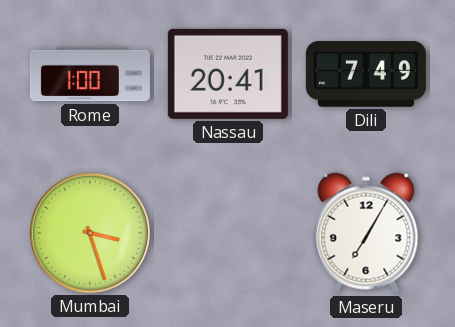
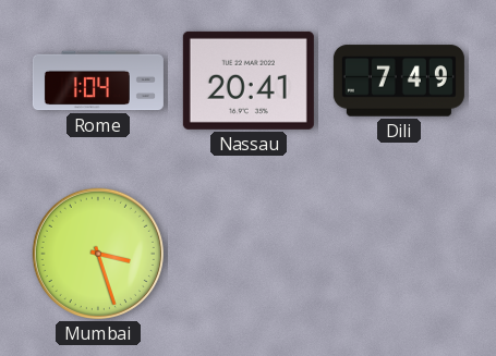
Rome: 1:00 -> 1:04 (98, 81)
Maseru: 7:05 -> none (366, 233)
